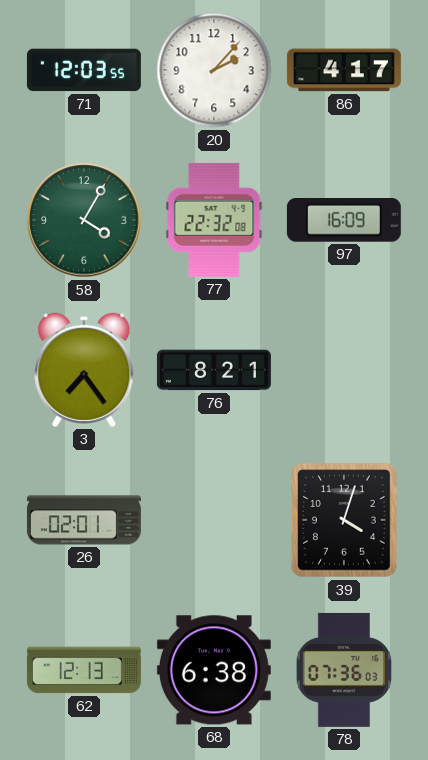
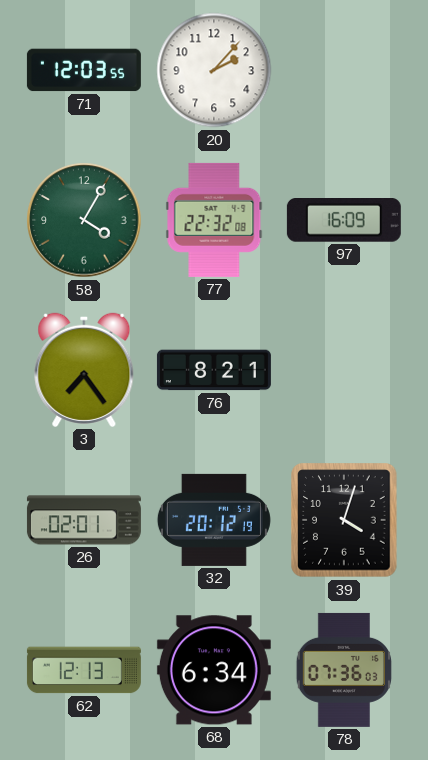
86: 4:17 -> none (344, 70)
32: none -> 20:12 (214, 520)
68: 6:38 -> 6:34 (214, 670)
